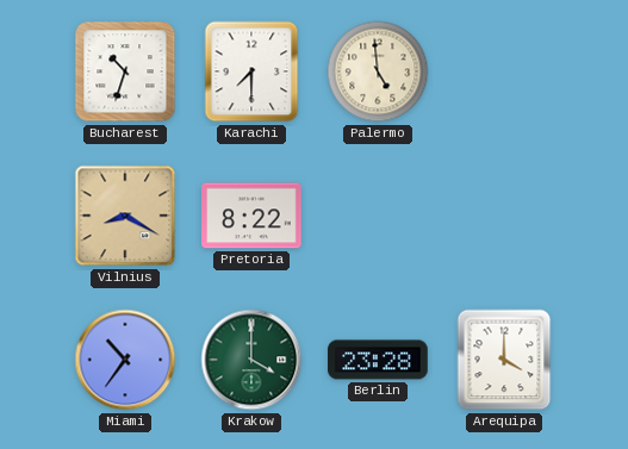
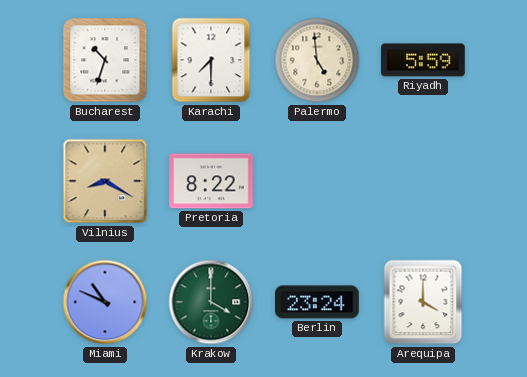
Riyadh: none -> 5:59 (423, 60)
Miami: 10:36 -> 10:49 (105, 302)
Berlin: 23:28 -> 23:24 (317, 302)
